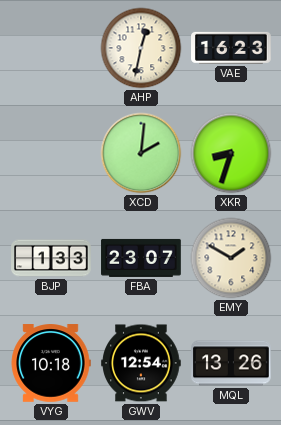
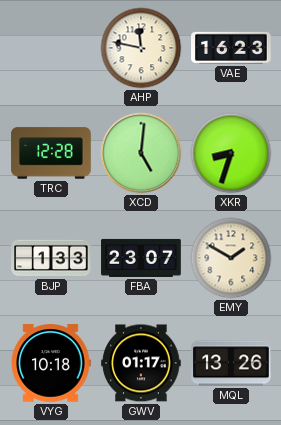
AHP: 12:32 -> 11:47 (141, 48)
TRC: none -> 12:28 (51, 153)
XCD: 2:01 -> 5:01 (141, 153)
GWV: 12:54 -> 01:17 (141, 363)
